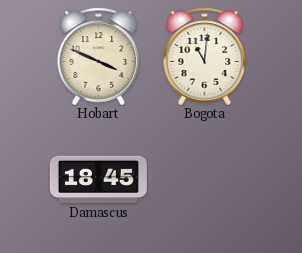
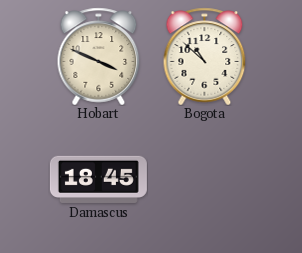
Bogota: 11:01 -> 10:52 (205, 56)
